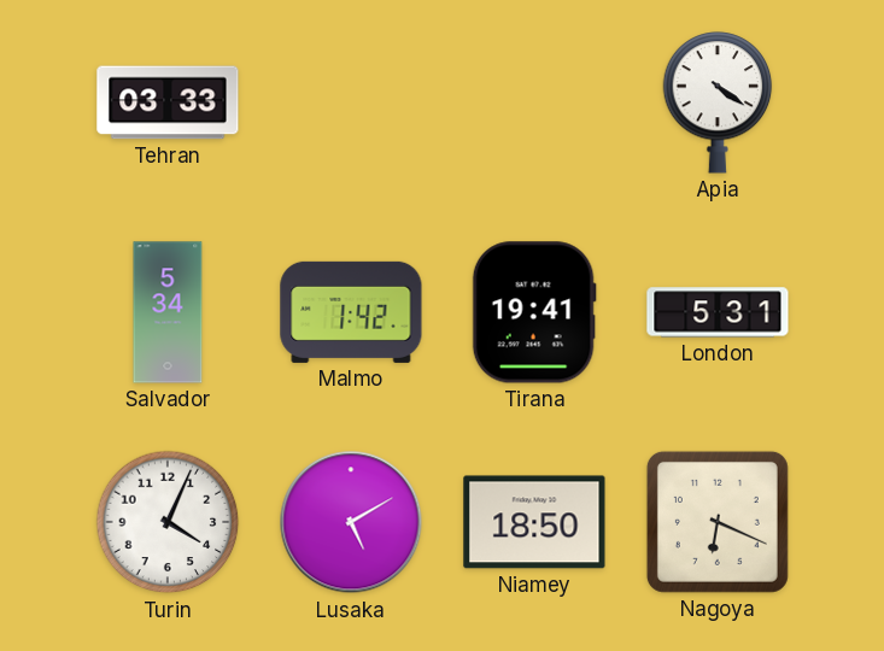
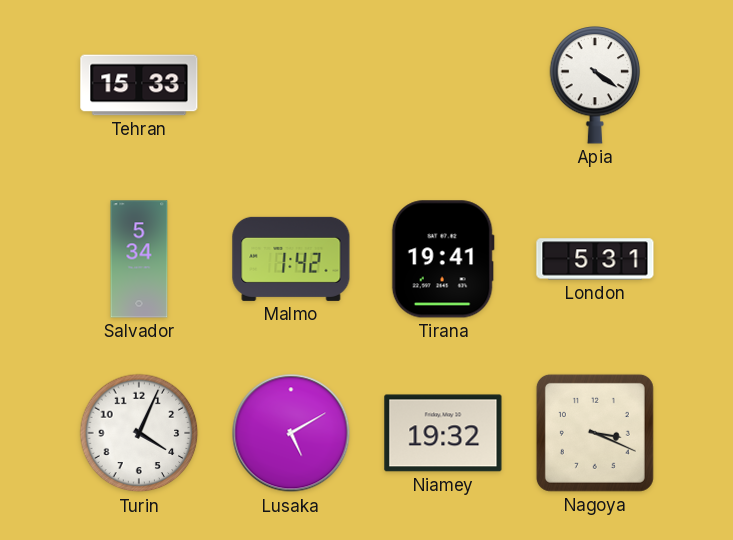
Tehran: 03:33 -> 15:33 (139, 85)
Niamey: 18:50 -> 19:32 (443, 433)
Nagoya: 6:19 -> 3:19 (595, 433)
